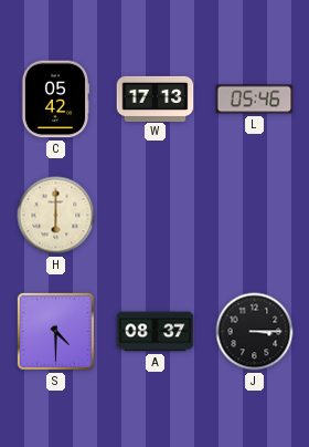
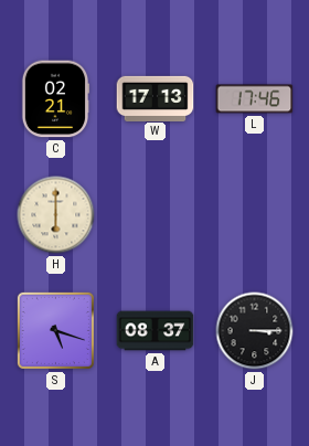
C: 05:42 -> 02:21 (55, 99)
L: 05:46 -> 17:46 (255, 99)
S: 4:30 -> 5:18 (55, 330)
